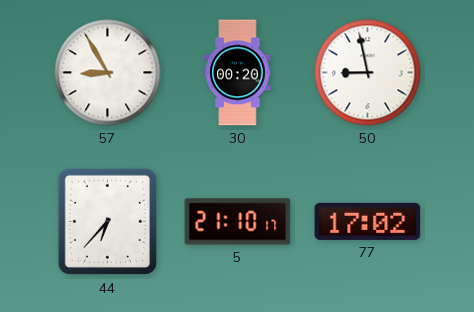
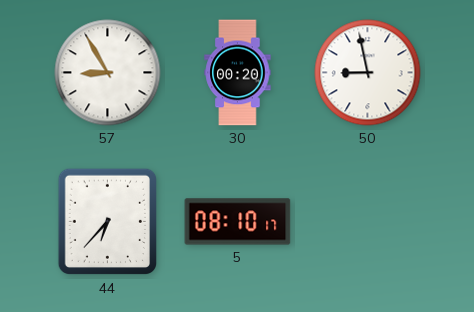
5: 21:10 -> 08:10 (238, 222)
77: 17:02 -> none (368, 221)
